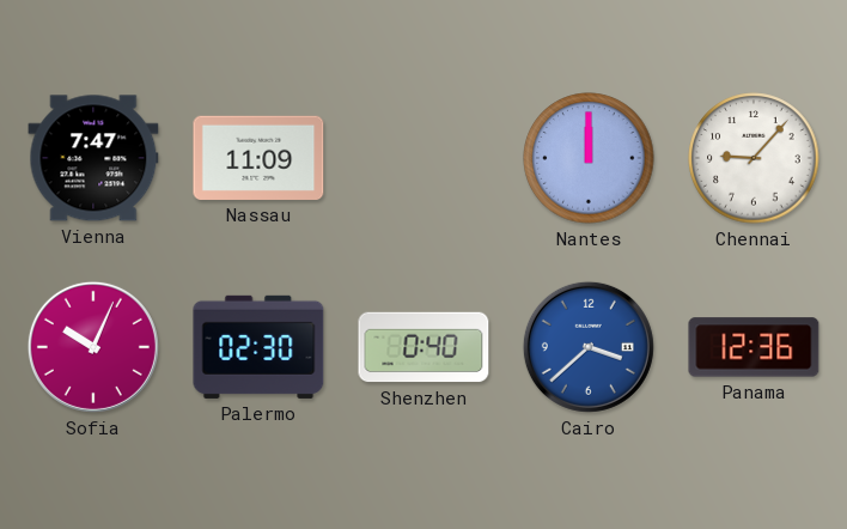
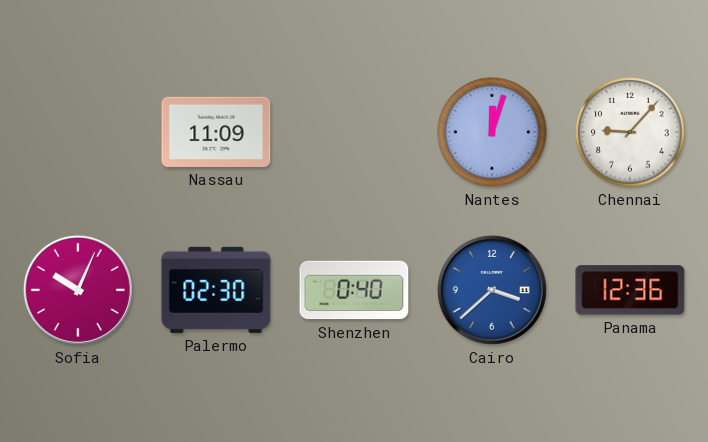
Vienna: 7:47 -> none (93, 158)
Nantes: 12:00 -> 12:03 (492, 132)
